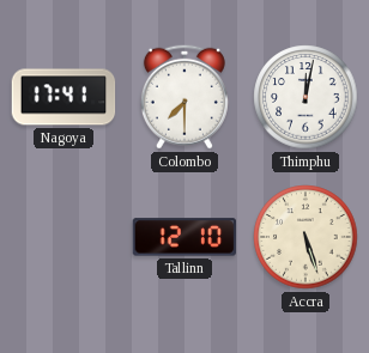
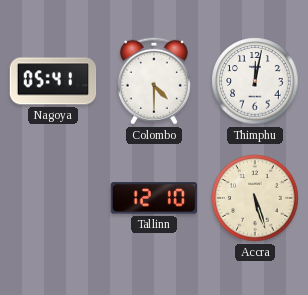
Nagoya: 17:41 -> 05:41 (53, 81)
Colombo: 7:30 -> 4:30 (154, 81)
